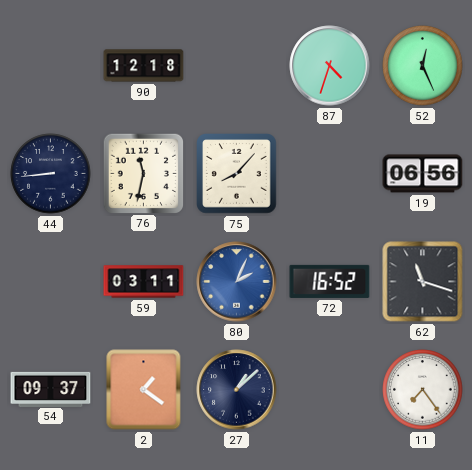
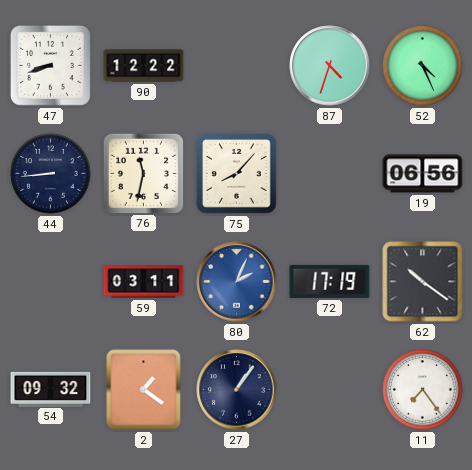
47: none -> 8:42 (51, 66)
90: 12:18 -> 12:22 (144, 66)
52: 12:26 -> 4:26 (423, 66)
72: 16:52 -> 17:19 (330, 281)
62: 11:18 -> 10:21 (423, 282)
54: 09:37 -> 09:32 (51, 389)
27: 1:08 -> 1:06 (237, 390)
